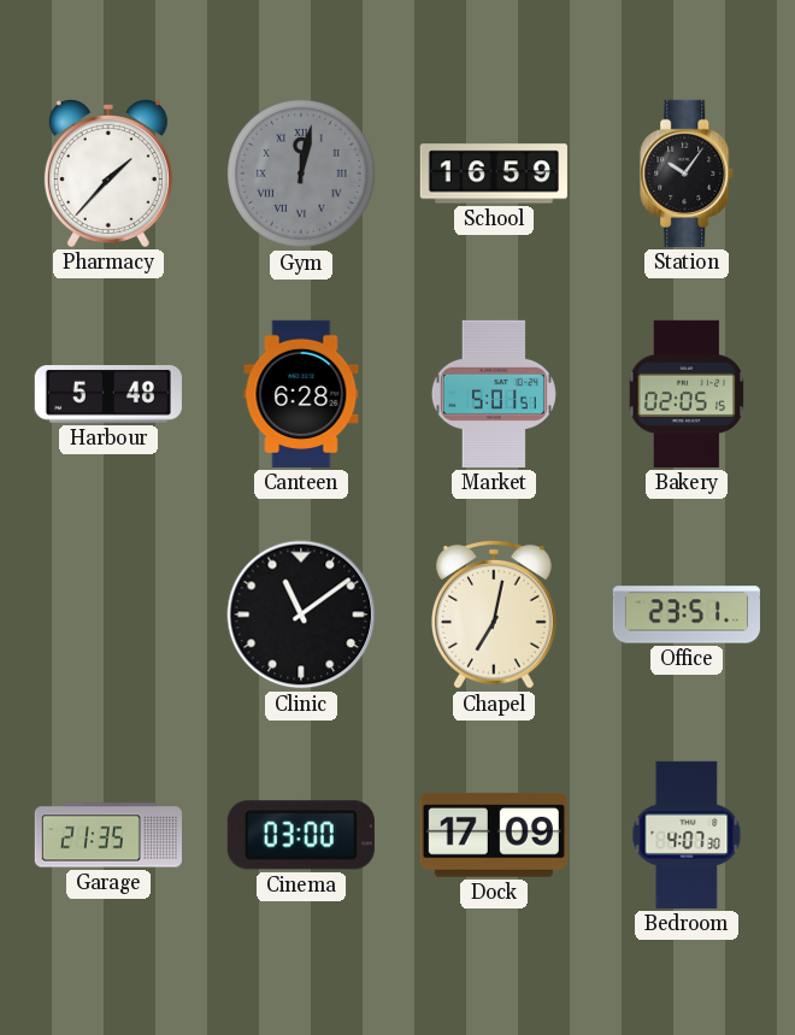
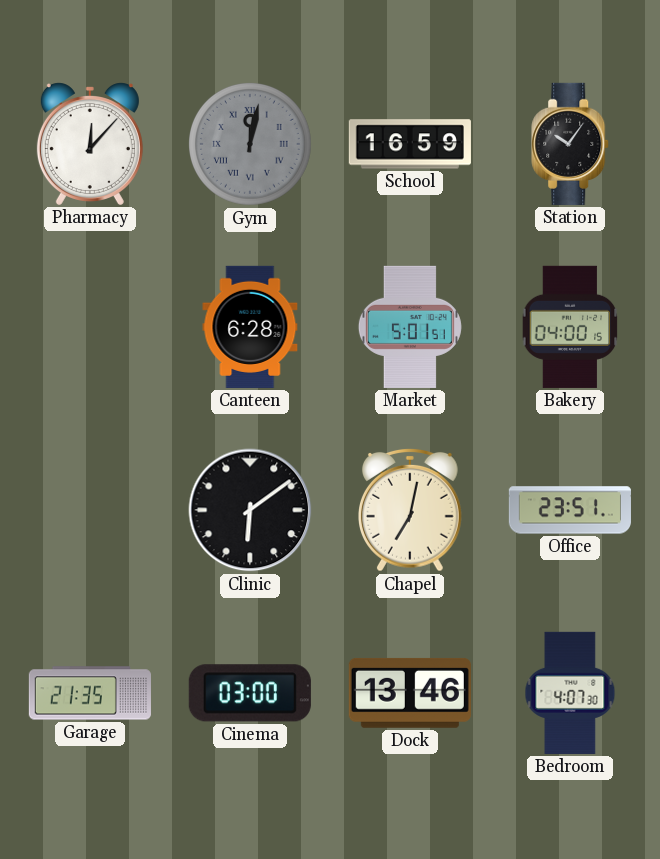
Pharmacy: 1:37 -> 12:07 (90, 144)
Harbour: 5:48 -> none (108, 395)
Bakery: 02:05 -> 04:00 (570, 327)
Clinic: 11:09 -> 6:09 (250, 510)
Dock: 17:09 -> 13:46 (410, 693)
